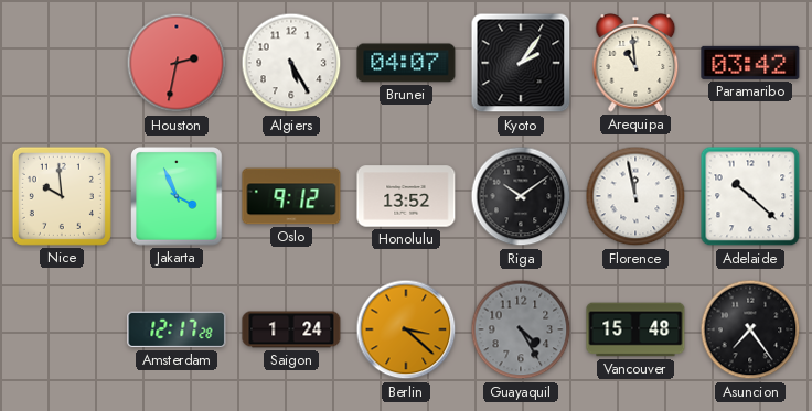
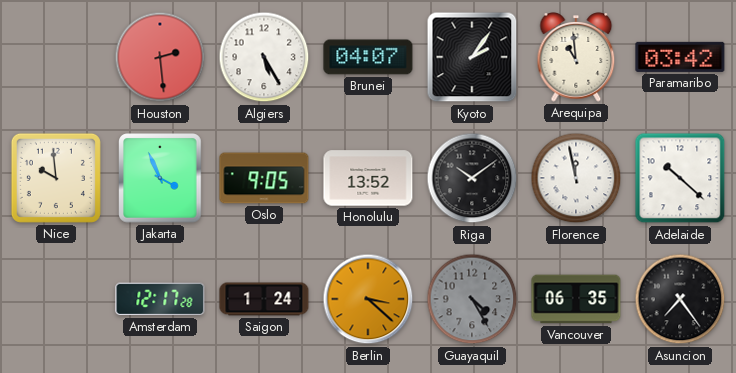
Houston: 2:32 -> 2:29 (160, 57)
Oslo: 9:12 -> 9:05 (264, 178)
Vancouver: 15:48 -> 06:35 (576, 299)
